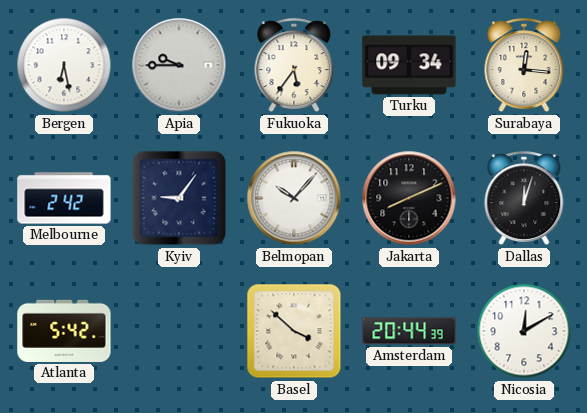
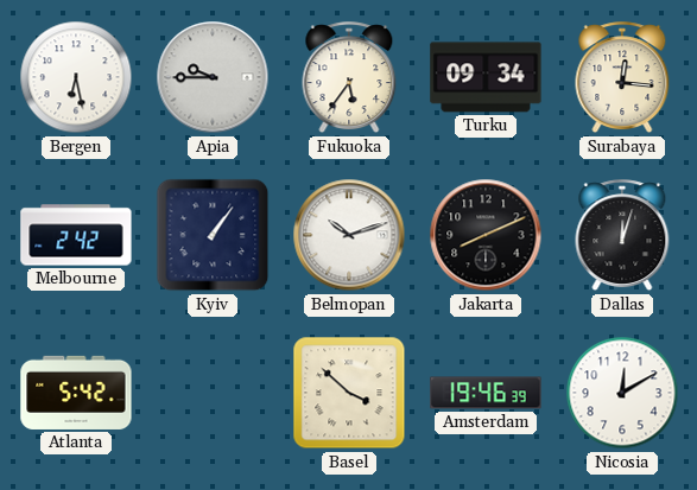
Kyiv: 9:06 -> 1:06 (213, 235)
Belmopan: 10:07 -> 10:12 (349, 235)
Amsterdam: 20:44 -> 19:46 (486, 393)
